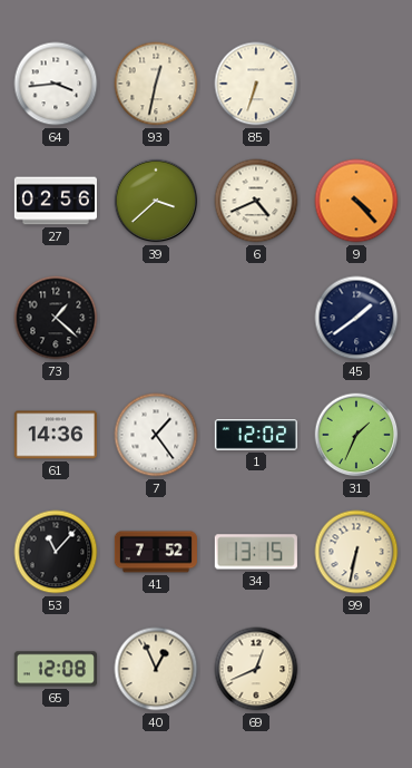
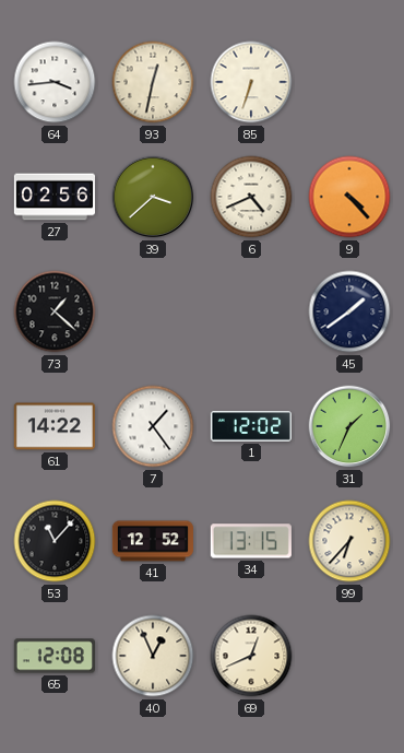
61: 14:36 -> 14:22 (55, 426)
41: 7:52 -> 12:52 (153, 541)
99: 6:32 -> 6:37 (349, 541)
